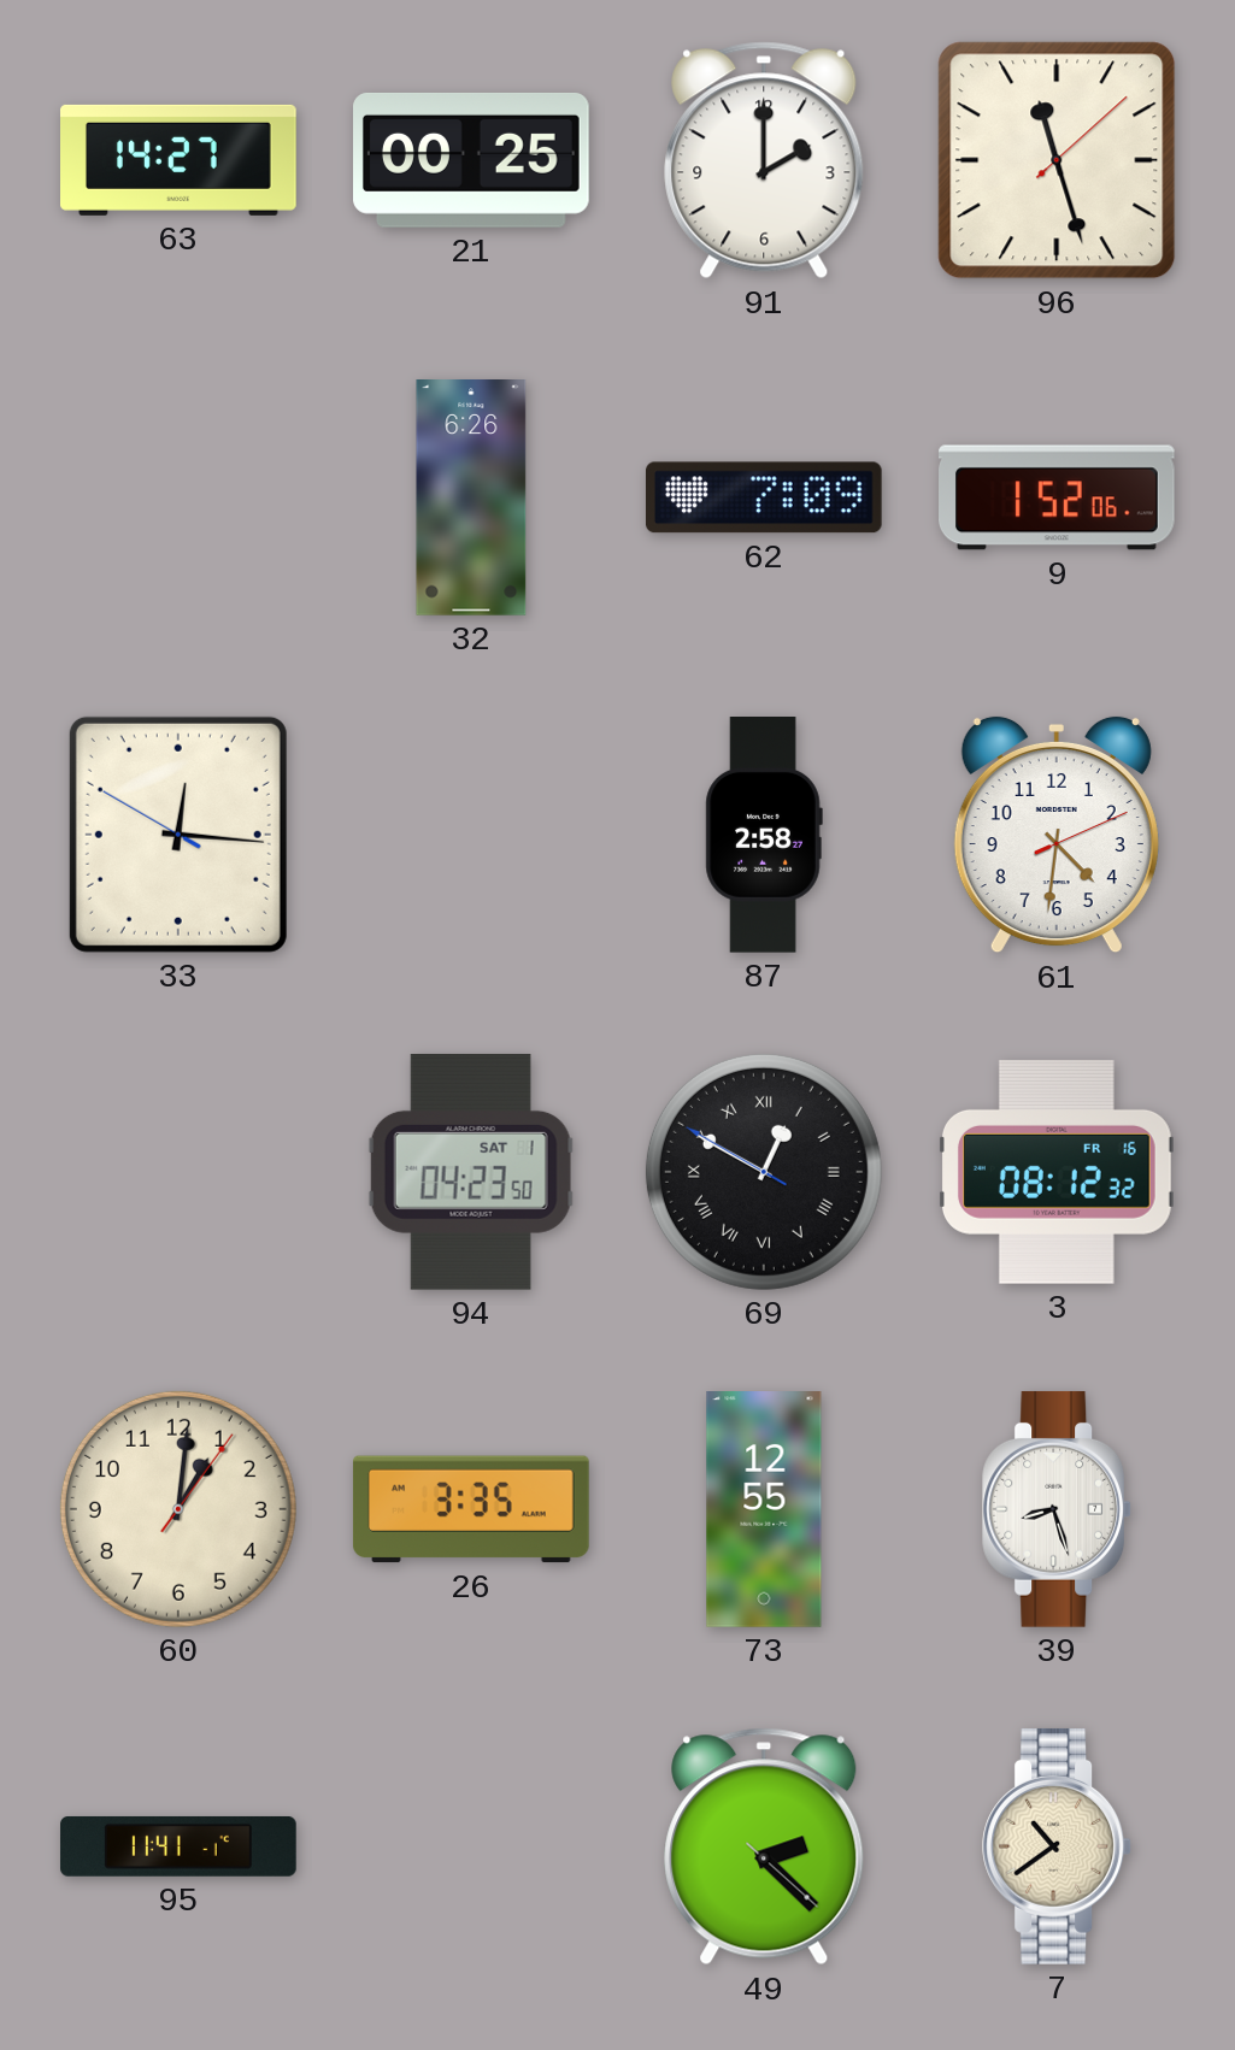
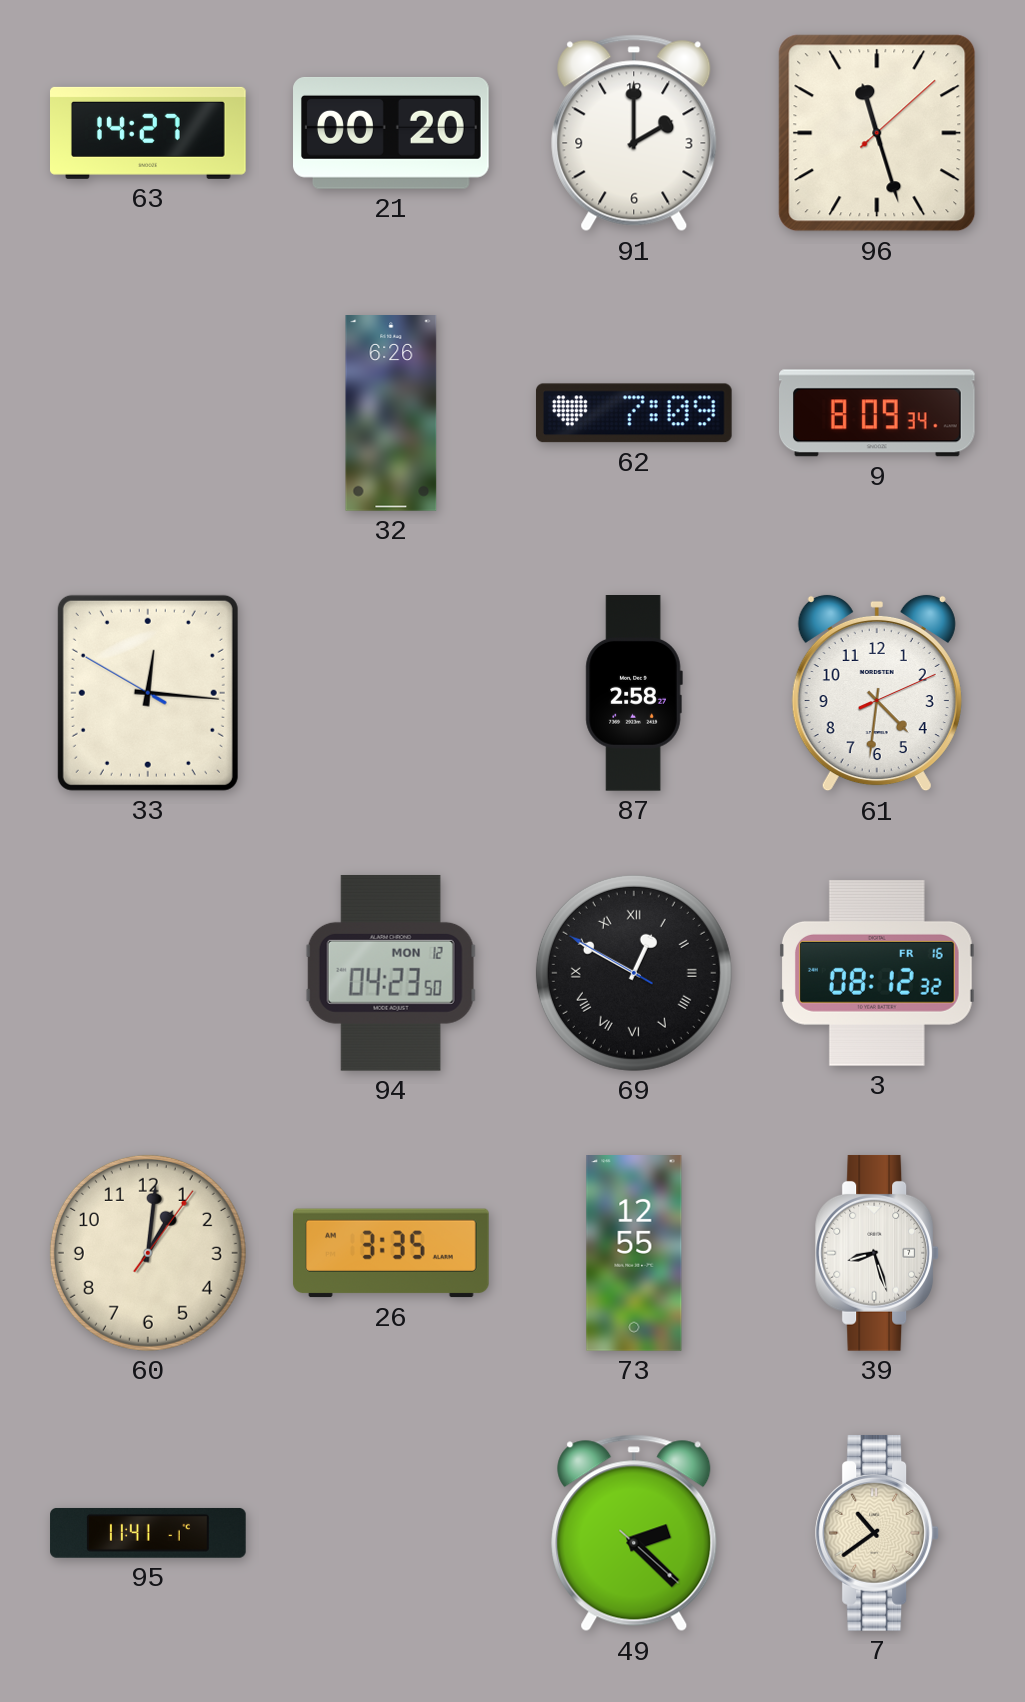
21: 00:25 -> 00:20 (392, 133)
9: 1:52 -> 8:09 (878, 413)
94 date: SAT 1 -> MON 12 (391, 973)
